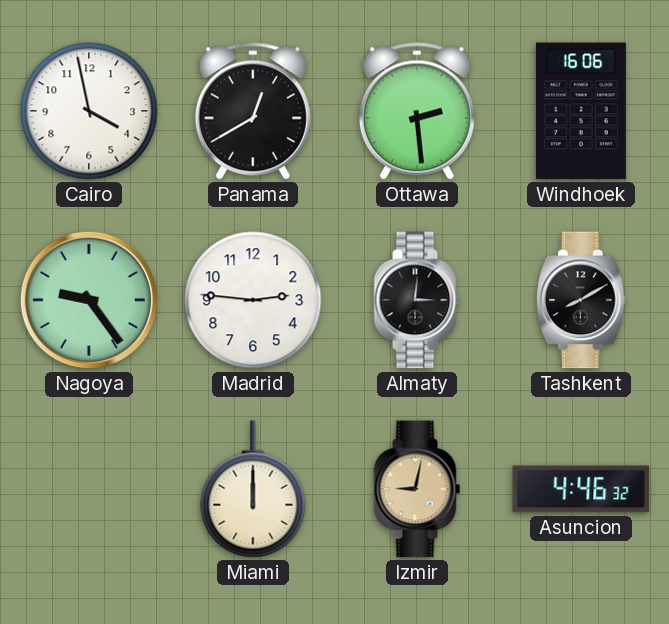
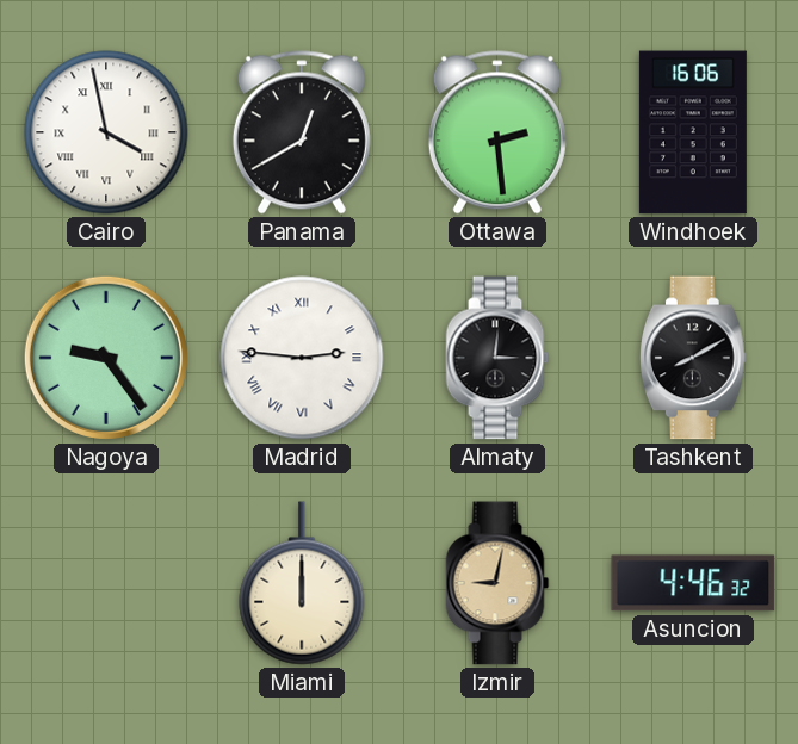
Cairo numerals: Arabic -> Roman (106, 132)
Madrid numerals: Arabic -> Roman (302, 358)
